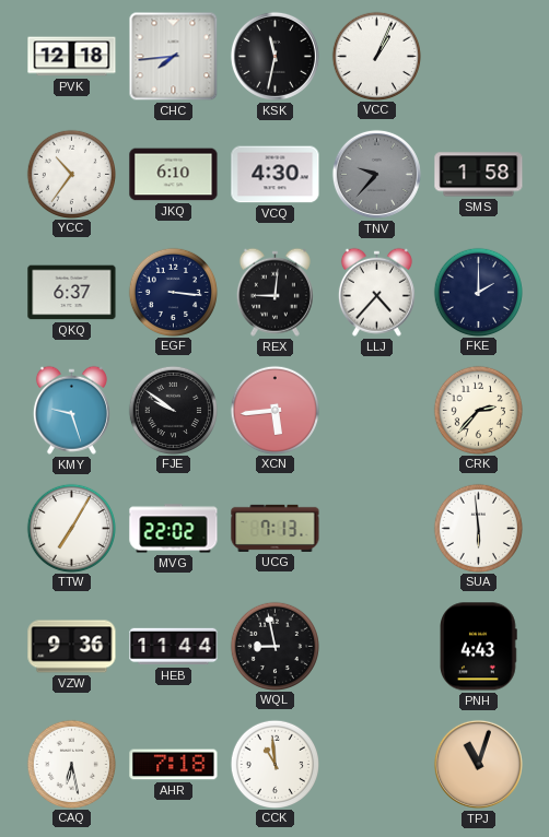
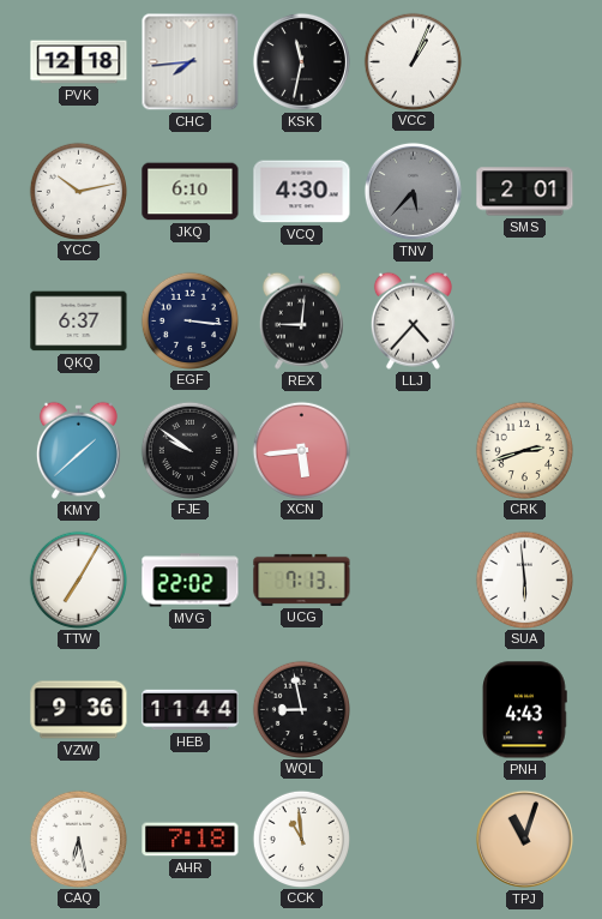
YCC: 10:36 -> 10:13 (78, 191)
TNV: 9:37 -> 5:37 (413, 191)
SMS: 1:58 -> 2:01 (525, 192)
FKE: 2:00 -> none (478, 292)
KMY: 9:27 -> 1:38 (78, 450)
CRK: 2:37 -> 2:42 (524, 450)
